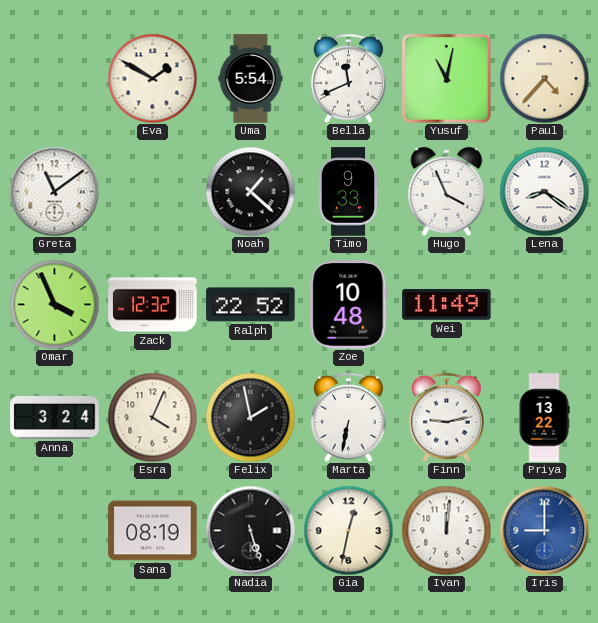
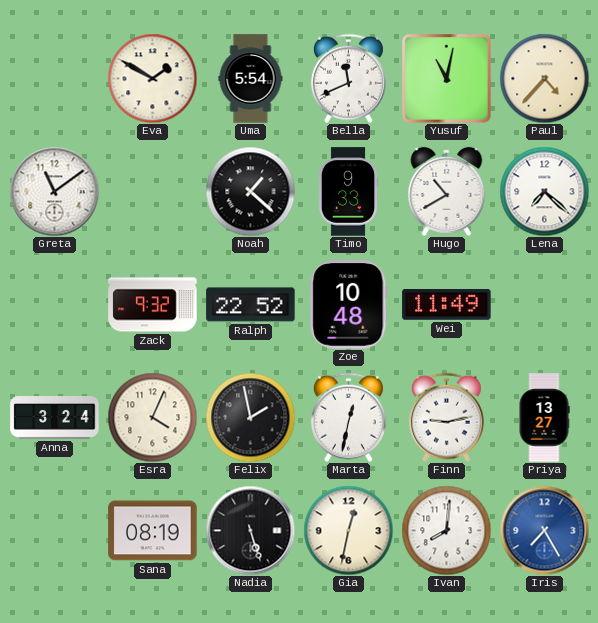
Hugo: 3:56 -> 10:40 (447, 191)
Lena: 8:21 -> 7:22 (544, 191)
Omar: 3:56 -> none (54, 304)
Zack: 12:32 -> 9:32 (153, 305)
Marta: 6:32 -> 12:32 (348, 417)
Priya: 13:22 -> 13:27 (544, 418)
Ivan: 12:01 -> 8:01 (446, 530)
Iris: 9:00 -> 7:25 (544, 530)
